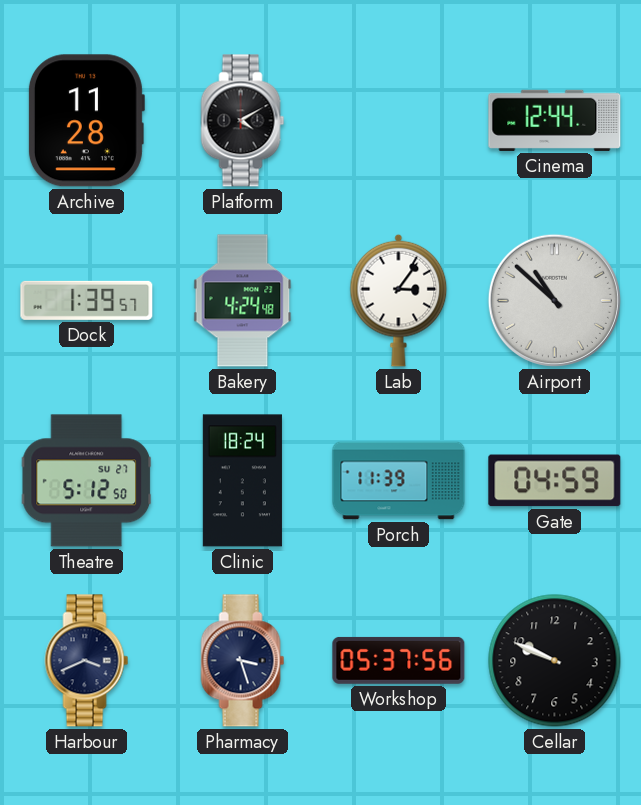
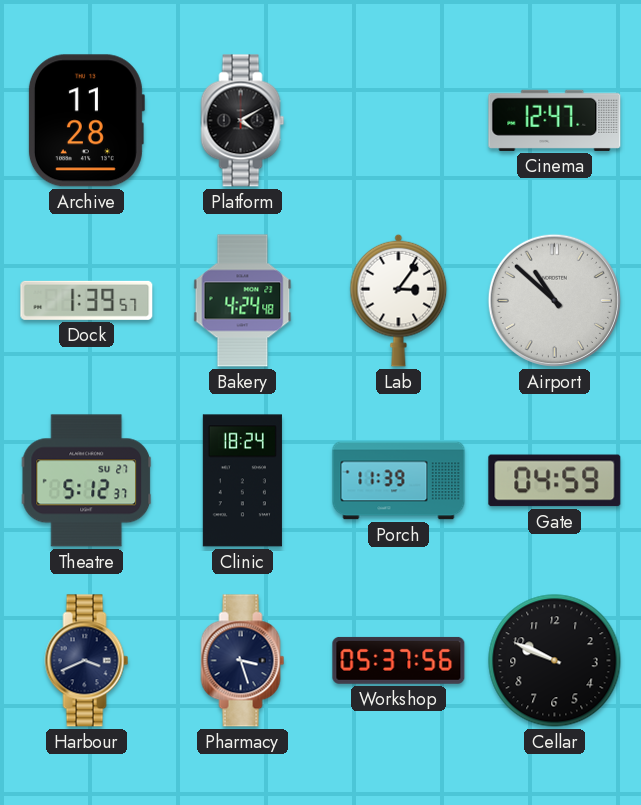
Cinema: 12:44 -> 12:47 (555, 120)
Theatre: 5:12:50 -> 5:12:37 (87, 481)
